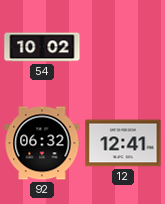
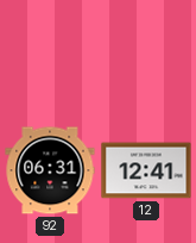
54: 10:02 -> none (42, 47)
92: 06:32 -> 06:31 (50, 170)
